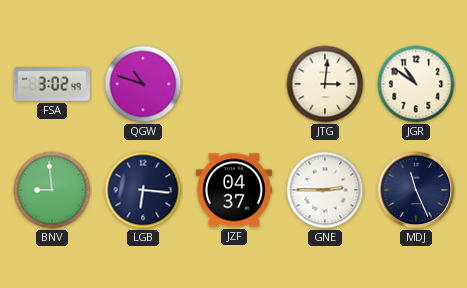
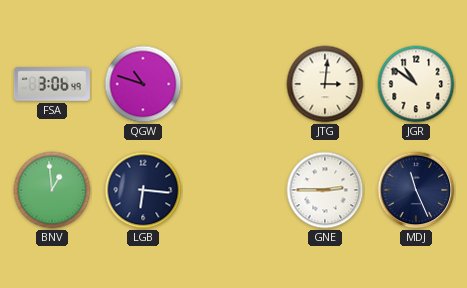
FSA: 3:02 -> 3:06 (52, 85)
BNV: 8:59 -> 12:59 (52, 190)
JZF: 04:37 -> none (234, 190)
